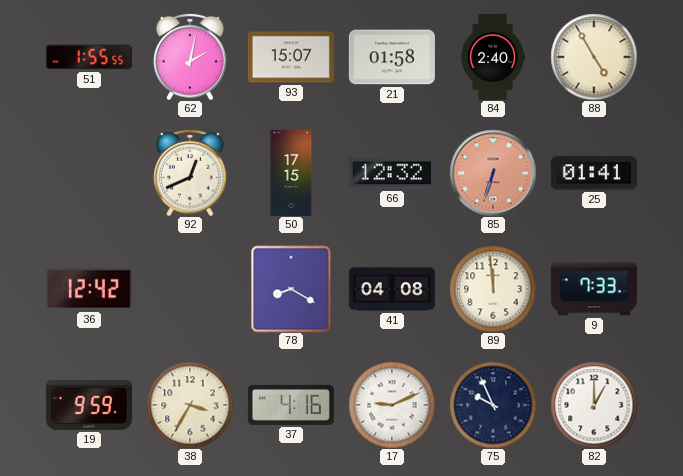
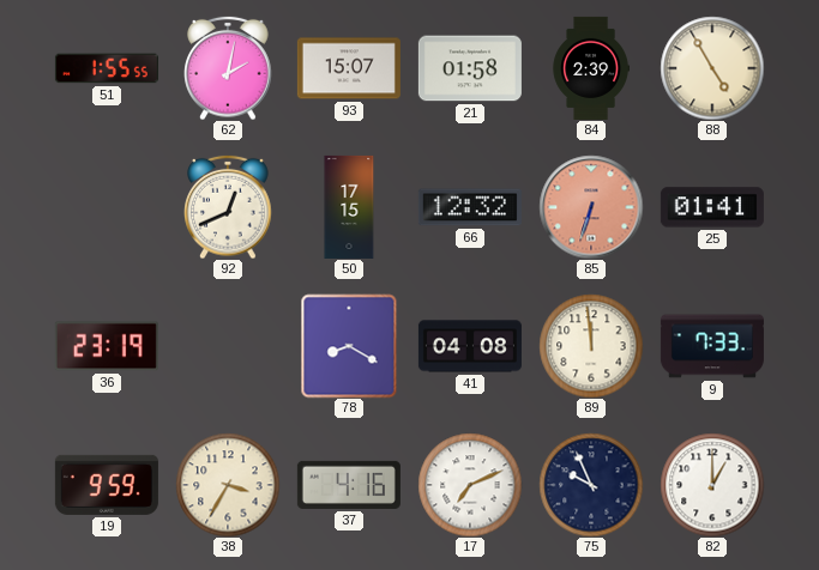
84: 2:40 -> 2:39 (590, 68)
36: 12:42 -> 23:19 (107, 346)
17: 9:11 -> 7:11 (470, 485)
